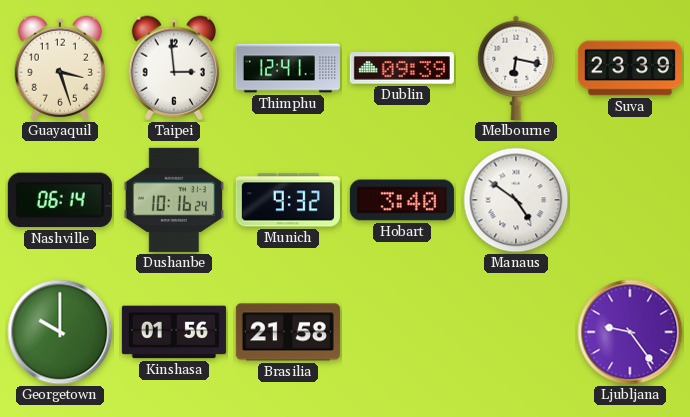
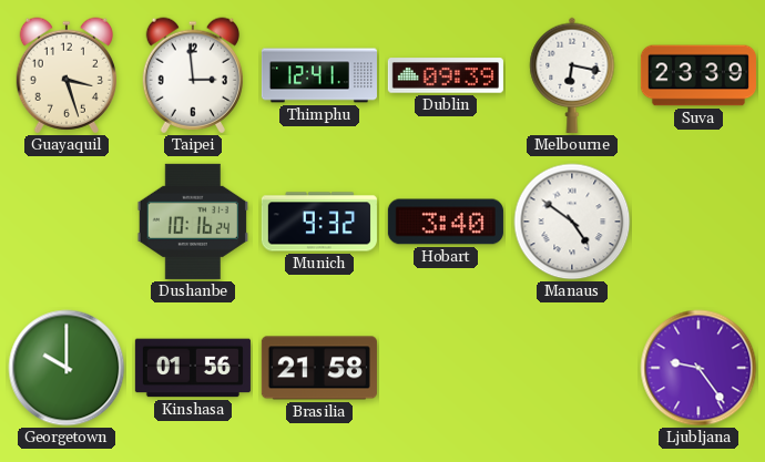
Nashville: 06:14 -> none (60, 200)
